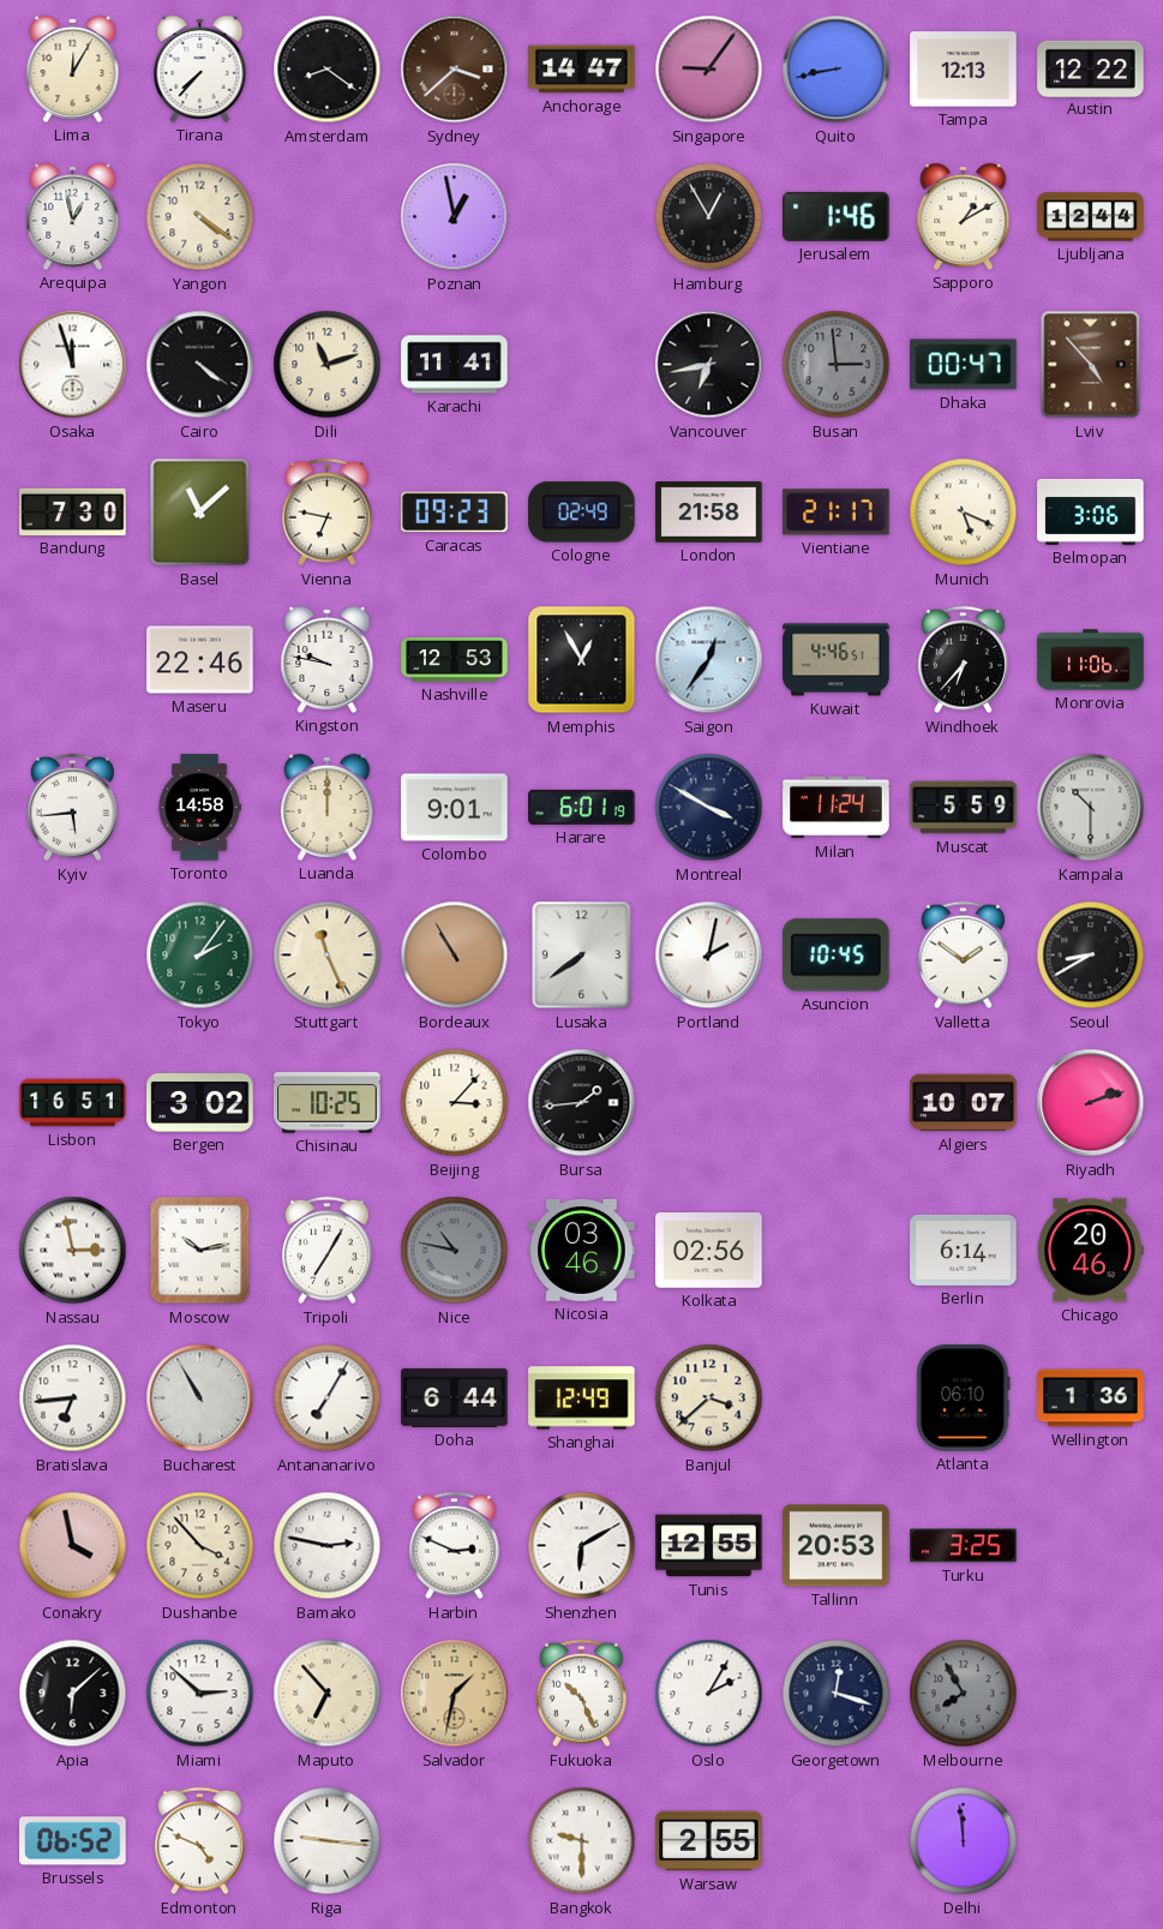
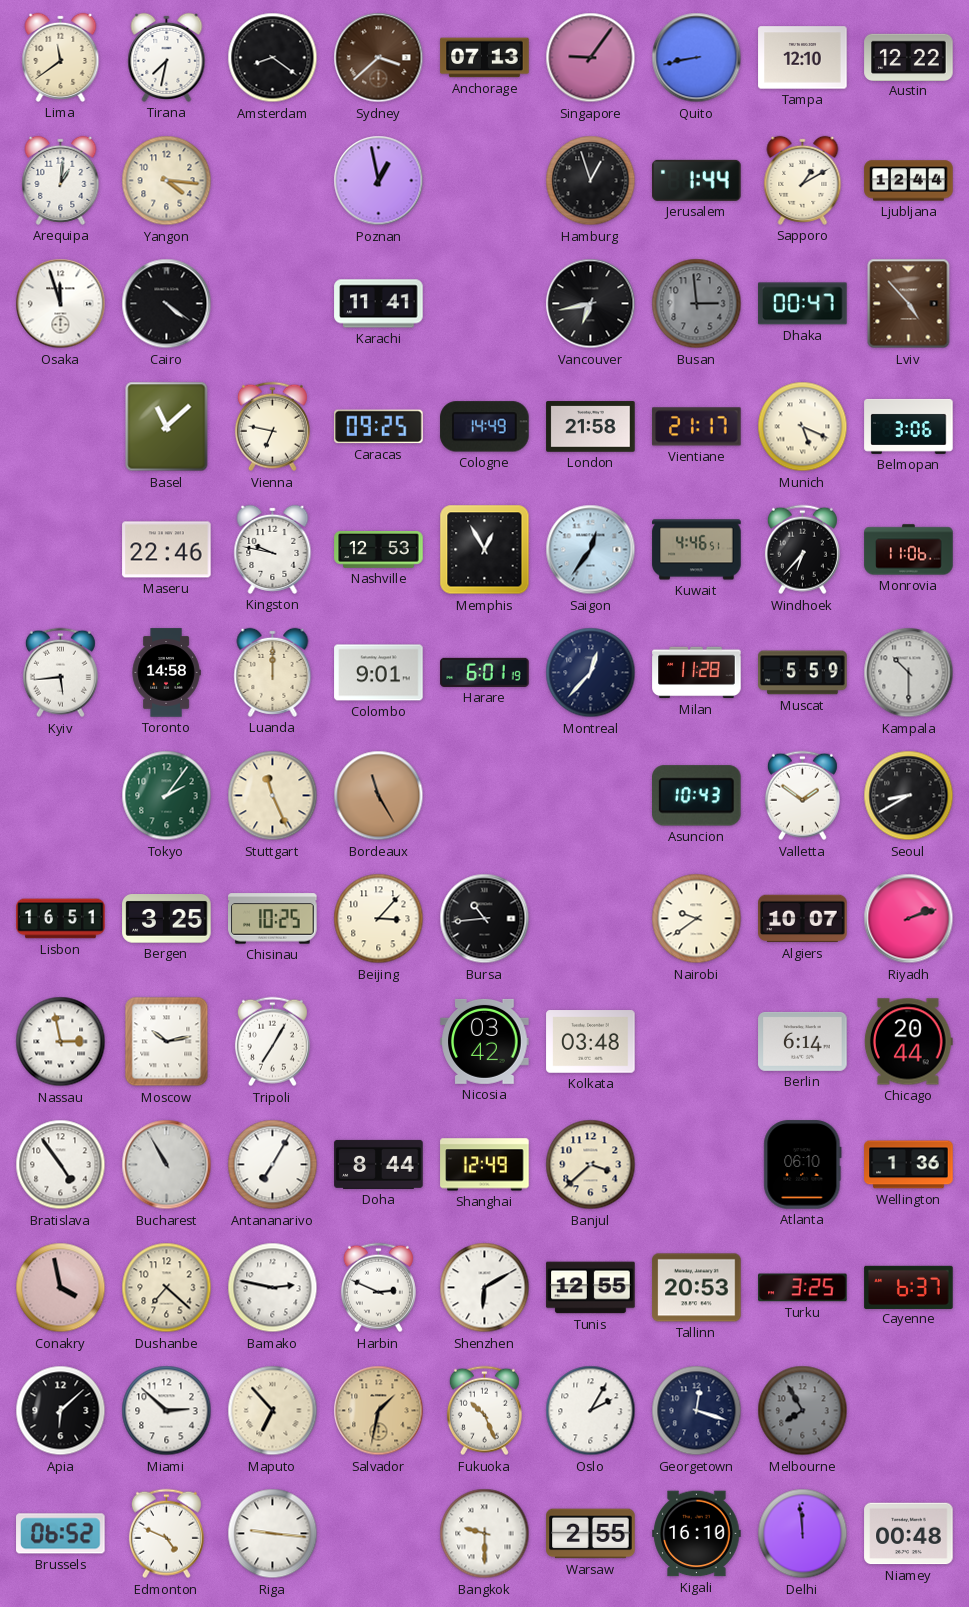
Lima: 12:05 -> 11:39 (61, 57)
Tirana: 7:37 -> 7:32 (167, 57)
Anchorage: 14:47 -> 07:13 (485, 58)
Tampa: 12:13 -> 12:10 (803, 58)
Arequipa: 12:58 -> 1:01 (61, 180)
Yangon: 4:21 -> 4:16 (167, 181)
Hamburg: 12:55 -> 12:57 (591, 181)
Jerusalem: 1:46 -> 1:44 (697, 180)
Dili: 11:12 -> none (328, 365)
Bandung: 7:30 -> none (73, 511)
Caracas: 09:23 -> 09:25 (379, 427)
Cologne: 02:49 -> 14:49 (485, 427)
Montreal: 3:50 -> 12:37 (591, 673)
Milan: 11:24 -> 11:28 (697, 673)
Bordeaux: 10:55 -> 11:25 (379, 796)
Lusaka: 7:39 -> none (582, 955)
Portland: 2:02 -> none (709, 955)
Asuncion: 10:45 -> 10:43 (697, 796)
Bergen: 3:02 -> 3:25 (167, 919)
Bursa: 1:44 -> 10:44 (485, 919)
Nairobi: none -> 9:39 (697, 919)
Nice: 10:47 -> none (455, 1251)
Nicosia: 03:46 -> 03:42 (485, 1041)
Kolkata: 02:56 -> 03:48 (591, 1042)
Chicago: 20:46 -> 20:44 (908, 1042)
Bratislava: 6:44 -> 4:54 (61, 1165)
Doha: 6:44 -> 8:44 (379, 1164)
Dushanbe: 3:53 -> 7:22 (167, 1288)
Cayenne: none -> 6:37 (909, 1287)
Kigali: none -> 16:10 (697, 1534)
Niamey: none -> 00:48 (909, 1534)
